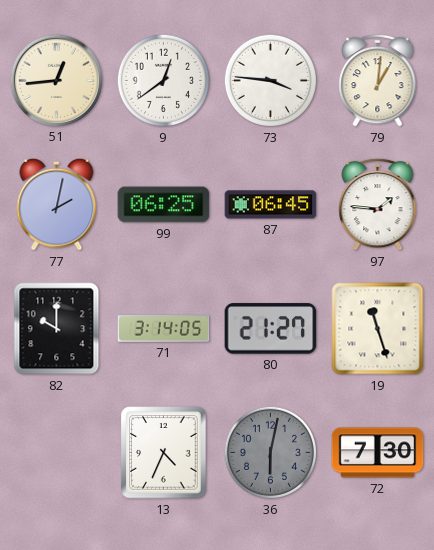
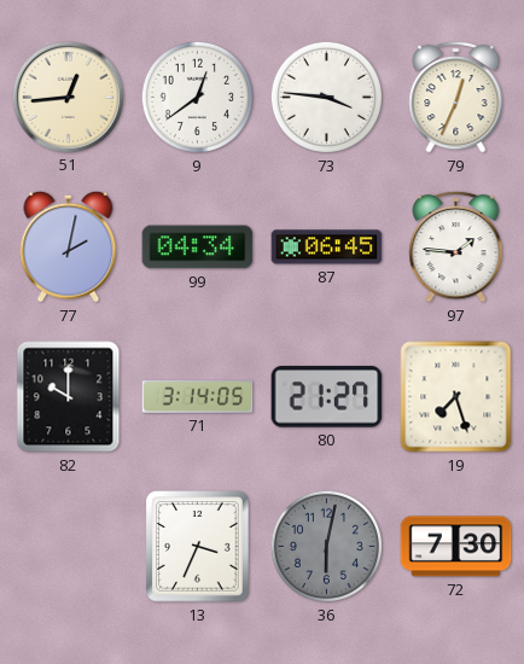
79: 1:01 -> 12:34 (456, 97)
99: 06:25 -> 04:34 (198, 247)
19: 11:27 -> 7:27 (456, 397)
13: 4:34 -> 3:34 (198, 547)
